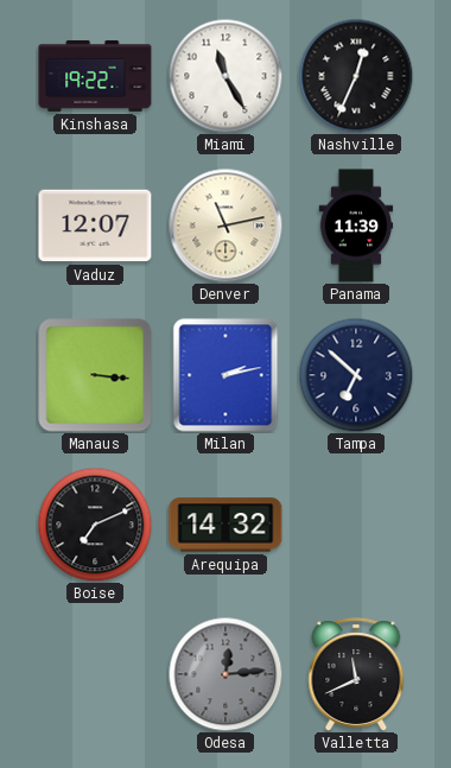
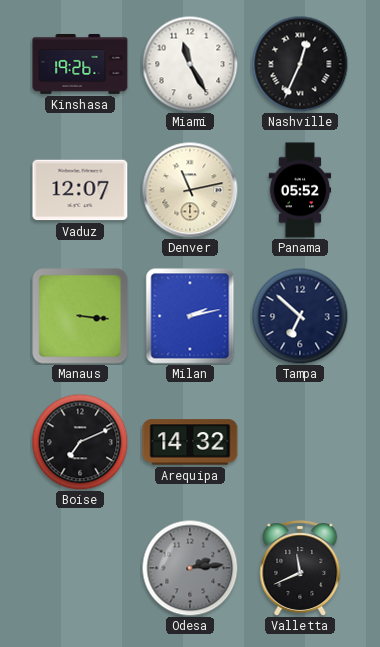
Kinshasa: 19:22 -> 19:26 (80, 64)
Panama: 11:39 -> 05:52 (300, 190)
Odesa: 12:14 -> 2:14 (190, 568)
